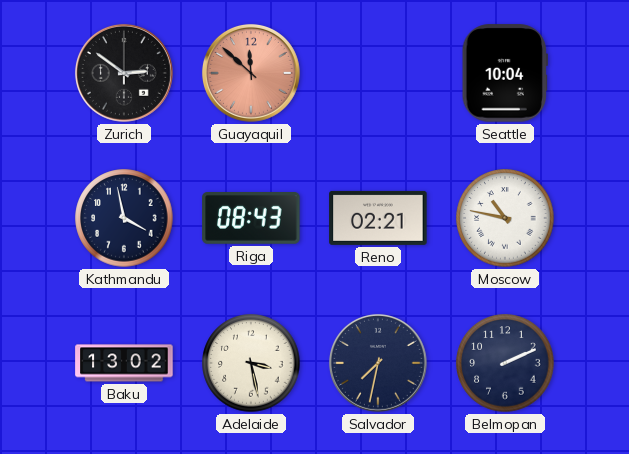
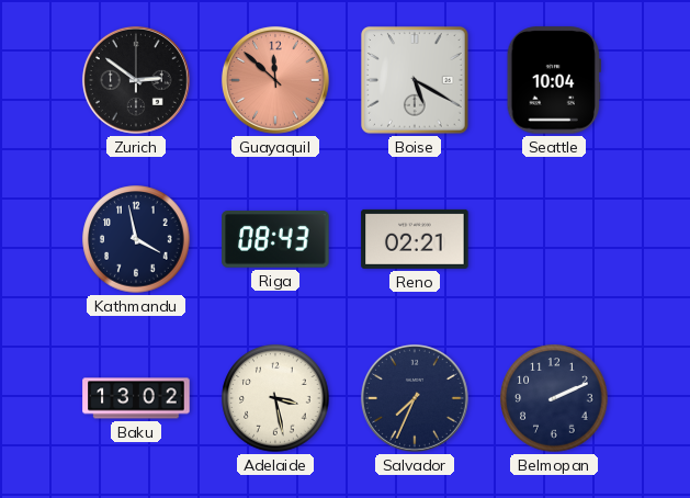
Boise: none -> 5:20 (415, 80)
Moscow: 10:47 -> none (505, 218)
Salvador: 7:32 -> 7:34 (415, 398)
